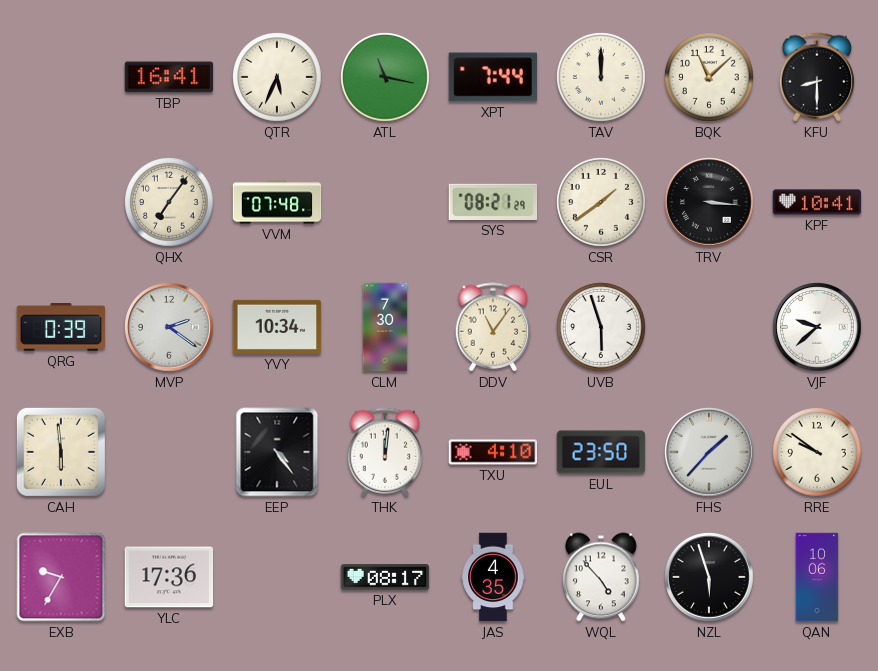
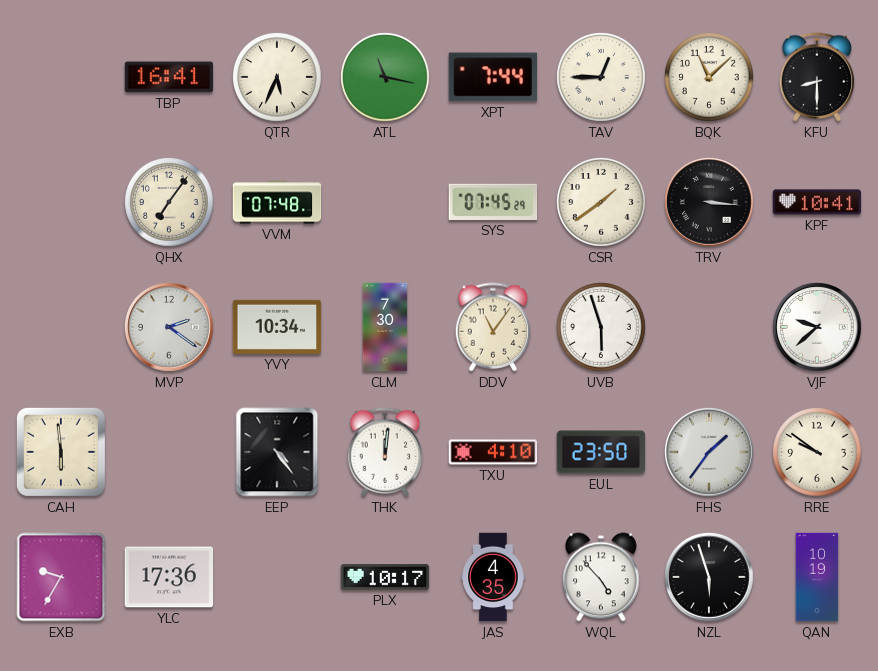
TAV: 12:00 -> 12:45 (602, 78)
SYS: 08:21 -> 07:45 (493, 202)
QRG: 0:39 -> none (61, 328)
FHS: 1:37 -> 1:36 (710, 453)
PLX: 08:17 -> 10:17 (385, 577)
QAN: 10:06 -> 10:19 (817, 577)
